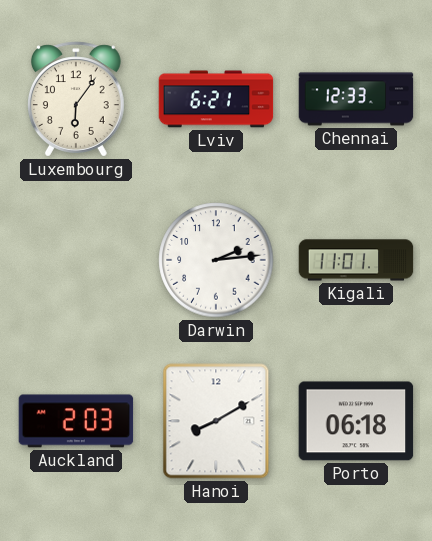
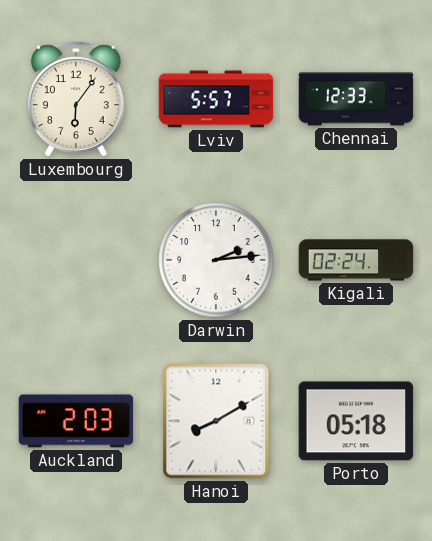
Lviv: 6:21 -> 5:57 (216, 99)
Kigali: 11:01 -> 02:24 (356, 260)
Porto: 06:18 -> 05:18 (356, 421)
